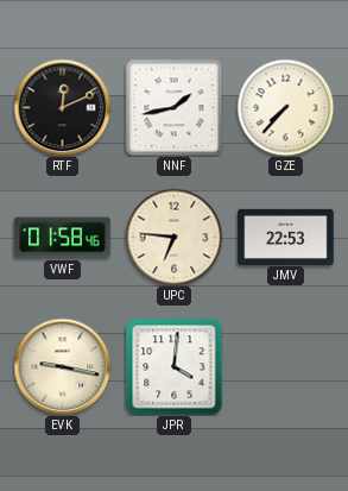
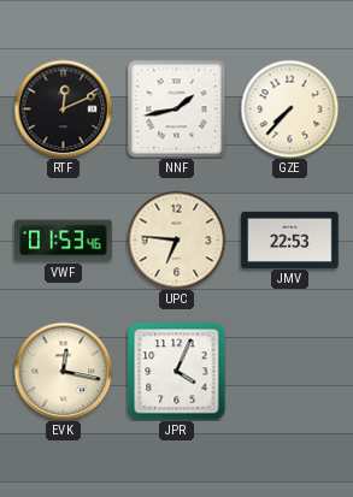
VWF: 01:58 -> 01:53 (64, 241)
EVK: 9:17 -> 12:17 (63, 371)
JPR: 4:01 -> 4:04 (176, 371)
